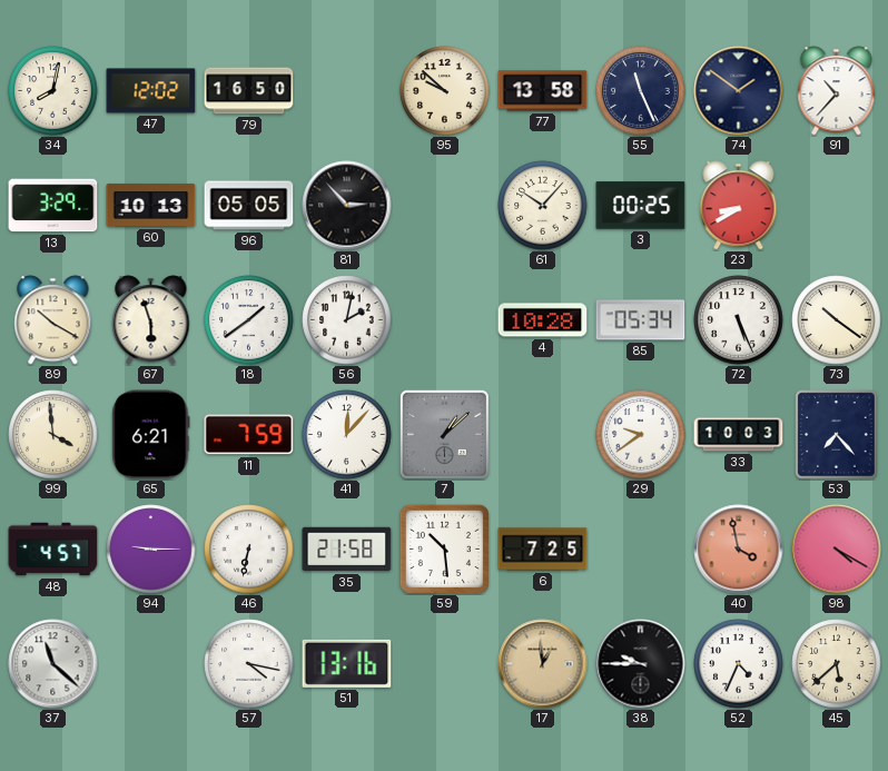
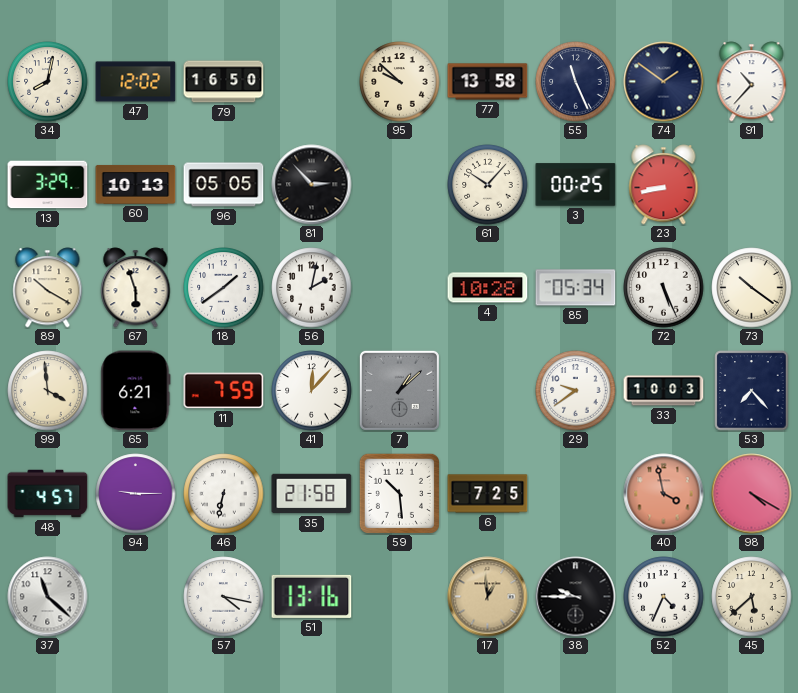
23: 8:40 -> 8:43 (664, 185)
